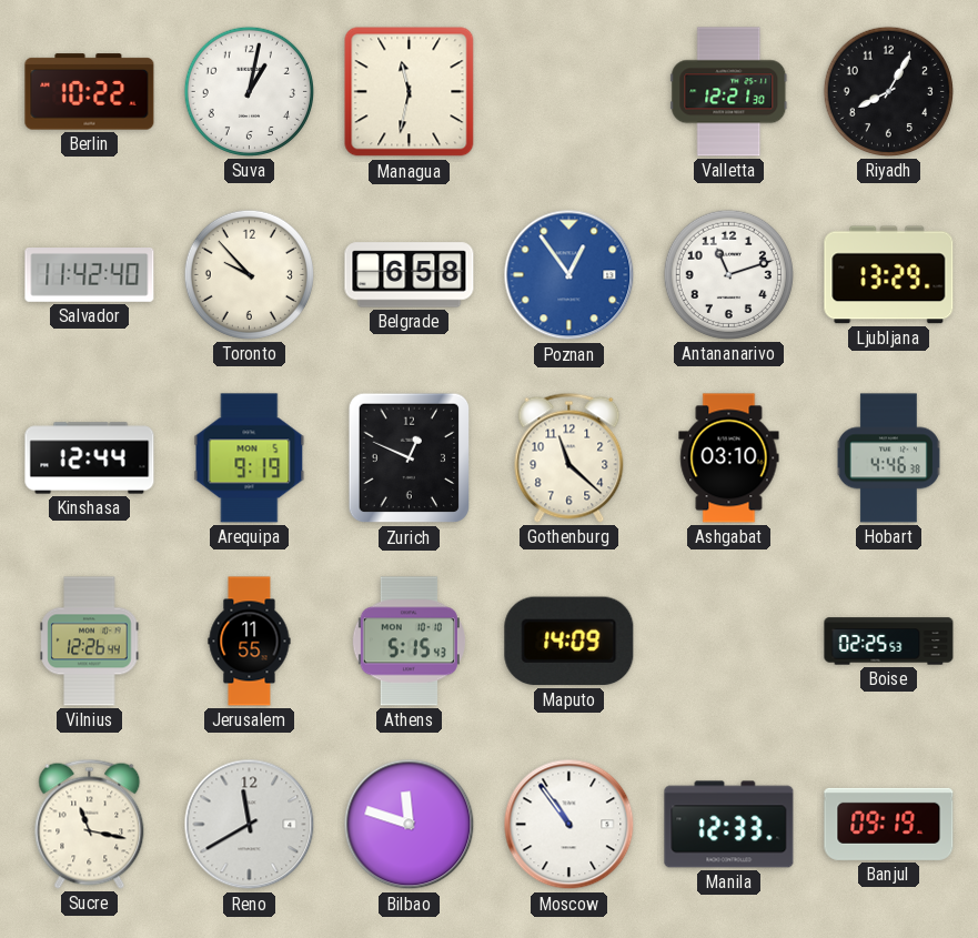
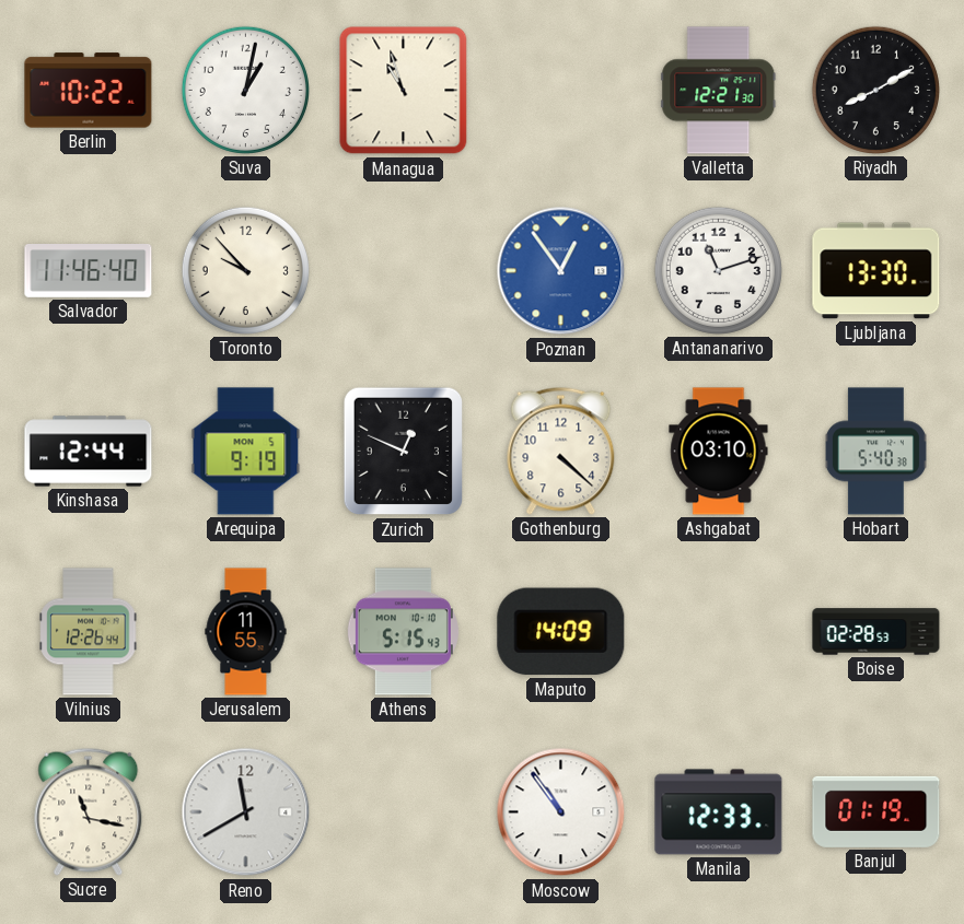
Managua: 11:32 -> 10:57 (404, 91)
Riyadh: 8:05 -> 8:10 (875, 90)
Salvador: 11:42 -> 11:46 (89, 271)
Belgrade: 6:58 -> none (410, 275)
Ljubljana: 13:29 -> 13:30 (876, 271)
Gothenburg: 11:22 -> 4:22 (561, 451)
Hobart: 4:46 -> 5:40 (875, 452)
Boise: 02:25 -> 02:28 (876, 632)
Bilbao: 11:48 -> none (410, 825)
Banjul: 09:19 -> 01:19 (876, 811)
